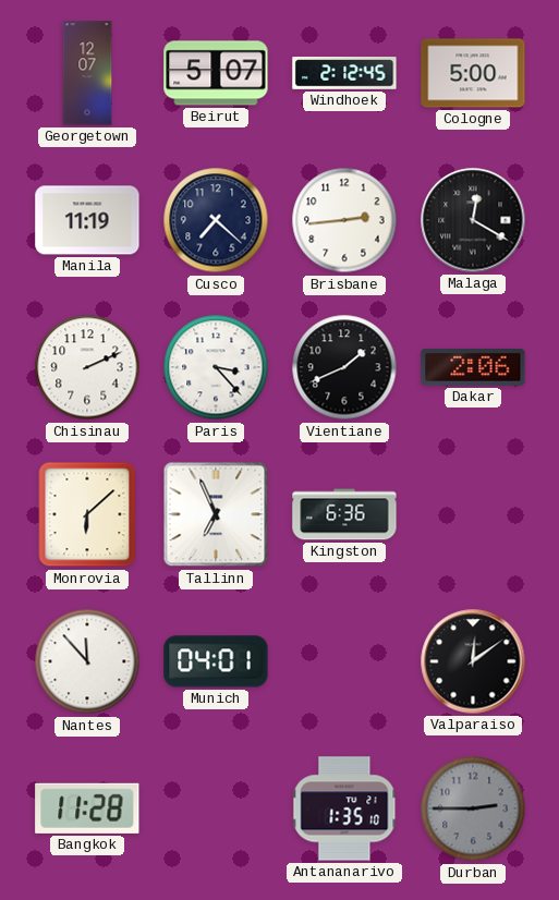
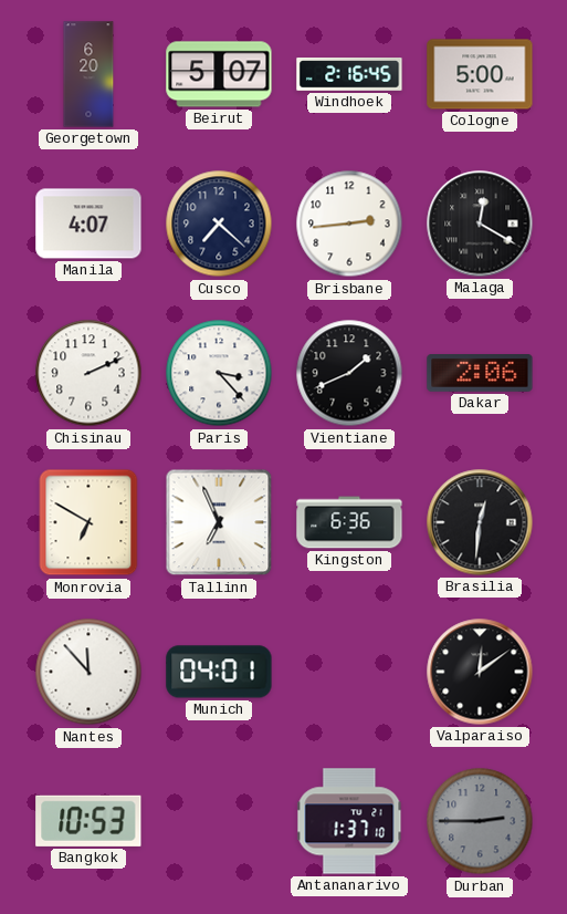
Georgetown: 12:07 -> 6:20 (88, 74)
Windhoek: 2:12 -> 2:16 (349, 74)
Manila: 11:19 -> 4:07 (88, 224)
Monrovia: 6:08 -> 6:50 (88, 522)
Brasilia: none -> 12:31 (480, 522)
Bangkok: 11:28 -> 10:53 (88, 821)
Antananarivo: 1:35 -> 1:37 (349, 821)
